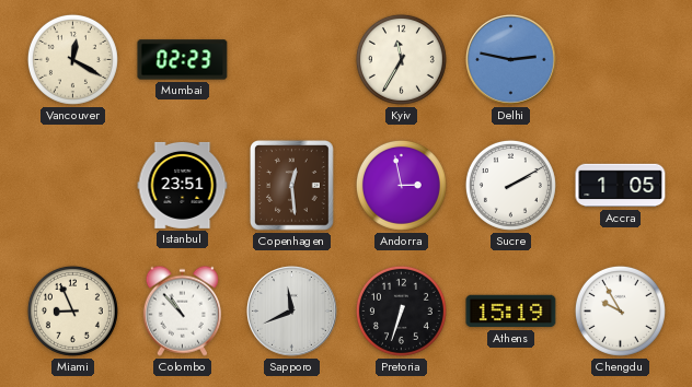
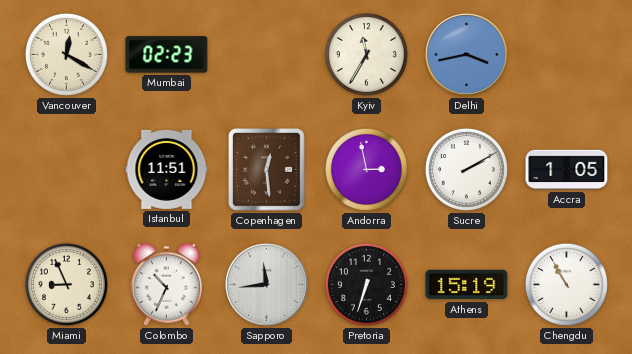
Delhi: 2:47 -> 3:43 (467, 55)
Istanbul: 23:51 -> 11:51 (167, 169)
Colombo: 10:53 -> 10:34 (166, 284)
Sapporo: 11:41 -> 11:44 (267, 285)
Chengdu: 9:55 -> 10:55 (566, 284)
